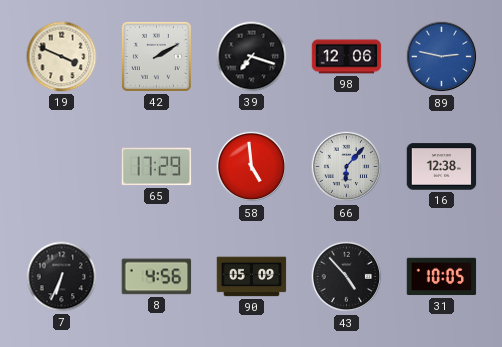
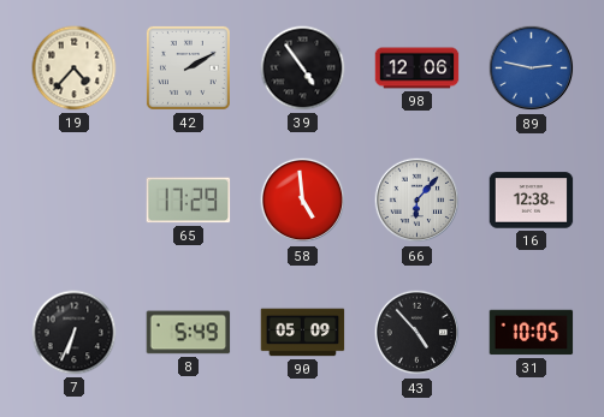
19: 3:49 -> 4:37 (75, 68)
39: 7:18 -> 4:54 (303, 68)
8: 4:56 -> 5:49 (189, 333)
